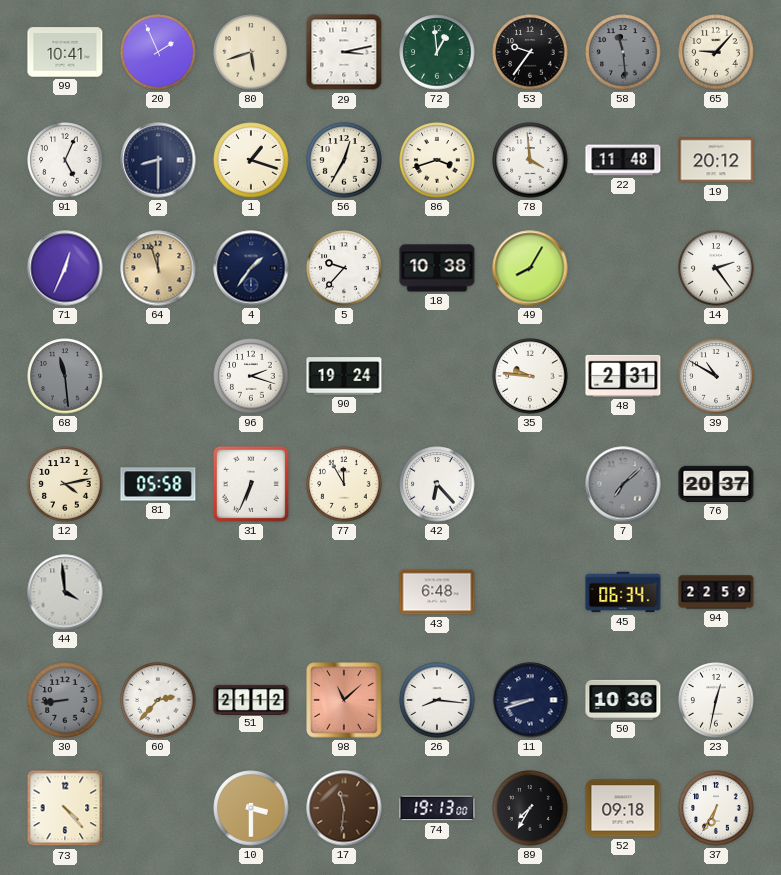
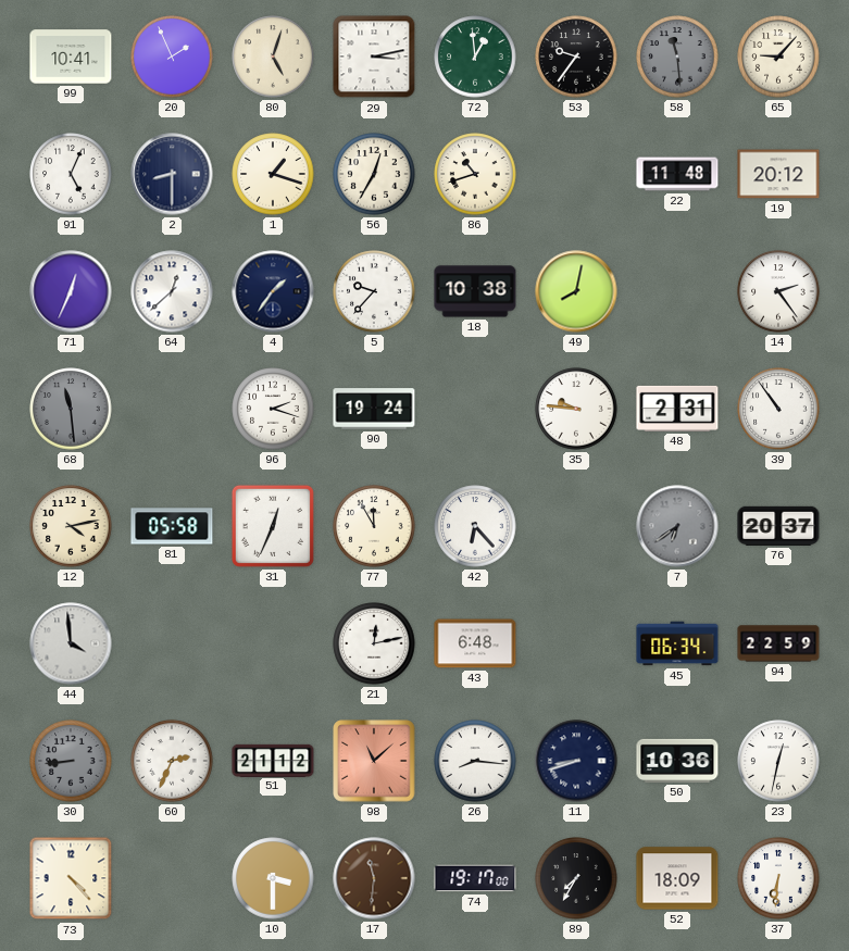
80: 5:42 -> 5:03 (273, 57)
86: 3:42 -> 10:42 (475, 174)
78: 3:59 -> none (530, 160)
64: 11:57 -> 12:38 (172, 291)
64 dial: champagne -> white (172, 291)
49: 8:05 -> 8:02 (576, 291)
39: 10:50 -> 10:54 (778, 409)
31: 6:34 -> 12:34 (273, 526)
7: 7:08 -> 6:39 (677, 526)
21: none -> 12:13 (374, 643)
60: 2:37 -> 2:34 (172, 761)
74: 19:13 -> 19:17 (475, 878)
52: 09:18 -> 18:09 (677, 878)
37: 6:35 -> 6:31 (778, 878)
